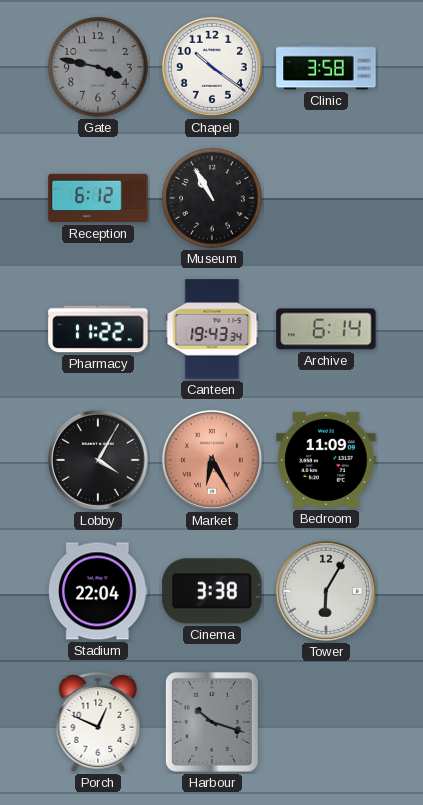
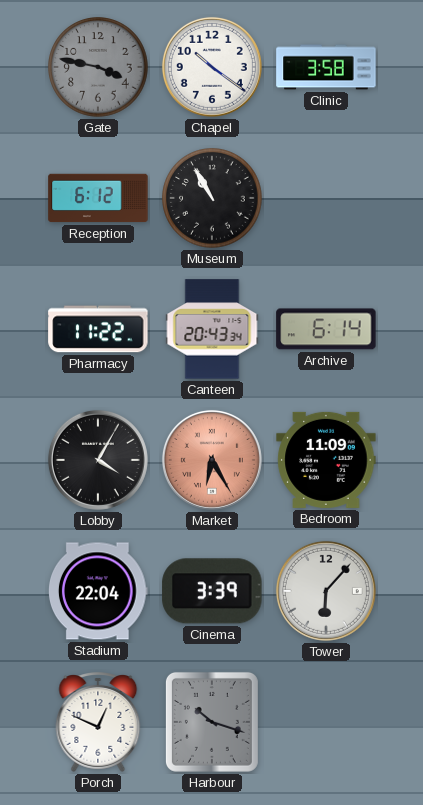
Canteen: 19:43 -> 20:43 (212, 329)
Cinema: 3:38 -> 3:39 (212, 591)
Tower: 6:05 -> 6:07 (326, 591)
